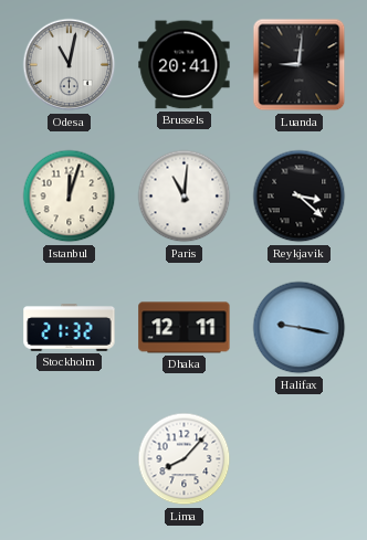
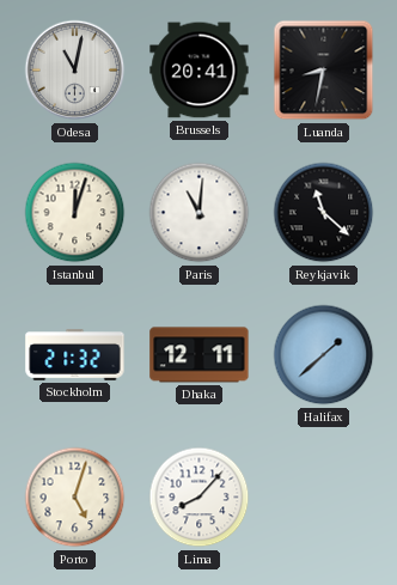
Luanda: 9:01 -> 8:32 (324, 71)
Reykjavik: 3:22 -> 11:22 (324, 213)
Halifax: 9:17 -> 1:38 (324, 355)
Porto: none -> 5:03 (75, 498)
